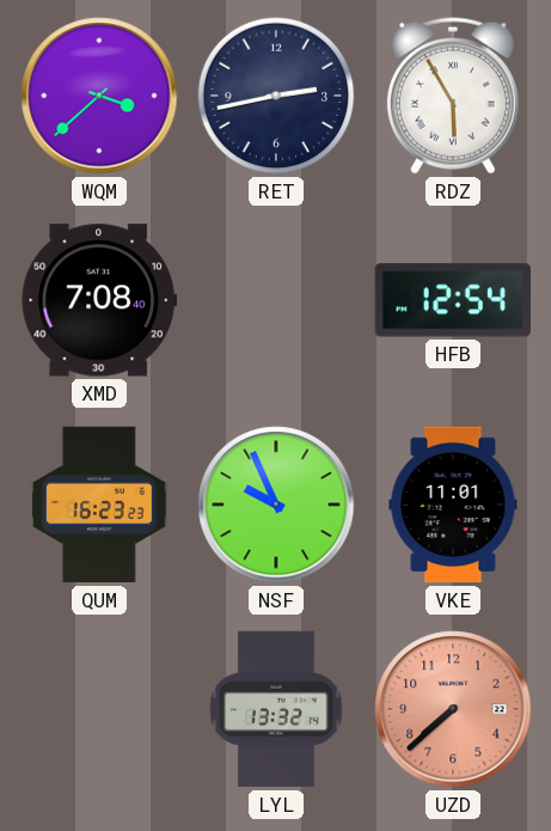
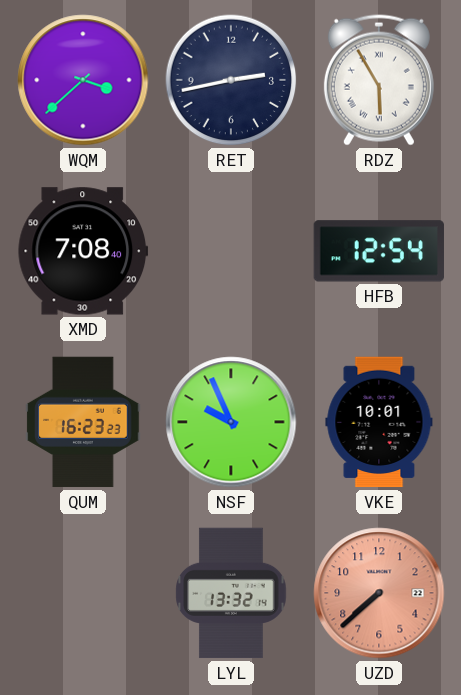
VKE: 11:01 -> 10:01 (379, 422)
